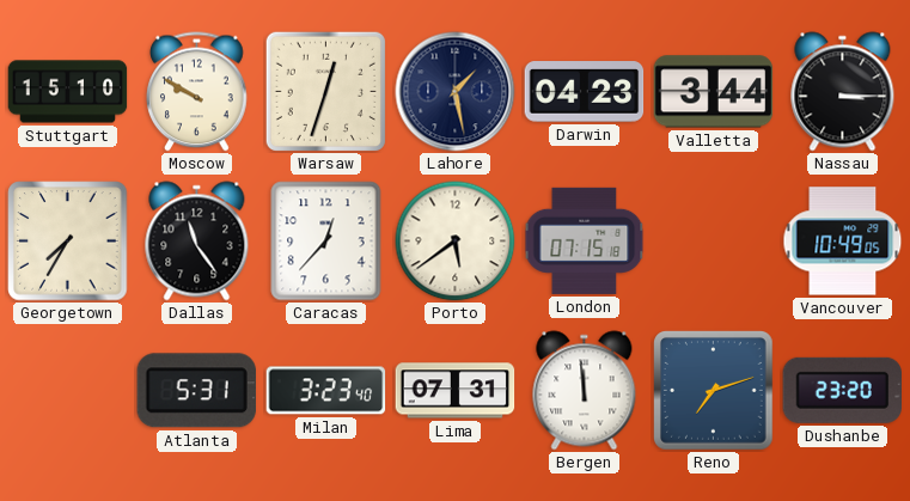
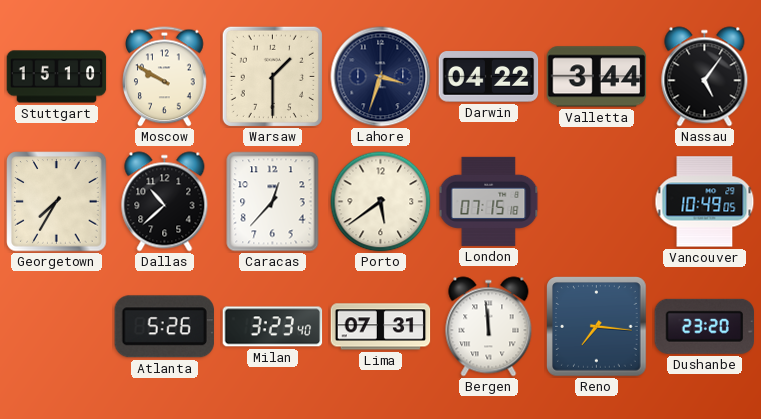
Warsaw: 12:33 -> 1:30 (272, 76)
Lahore: 1:28 -> 3:33 (381, 77)
Darwin: 04:23 -> 04:22 (489, 77)
Nassau: 3:15 -> 5:06 (705, 77)
Dallas: 11:24 -> 10:38 (165, 202)
Atlanta: 5:31 -> 5:26 (164, 327)
Reno: 7:12 -> 7:16 (597, 327)
